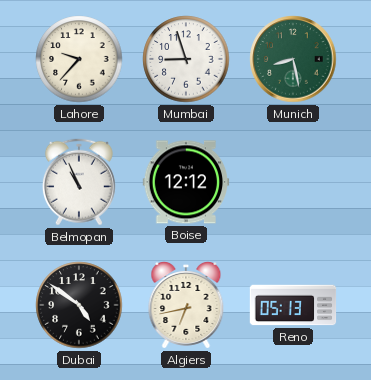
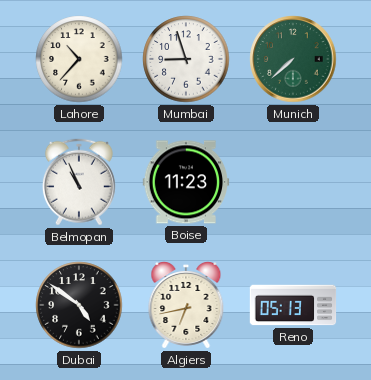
Lahore: 9:37 -> 10:37 (79, 59)
Munich: 8:28 -> 7:38 (293, 59)
Boise: 12:12 -> 11:23 (186, 182)
